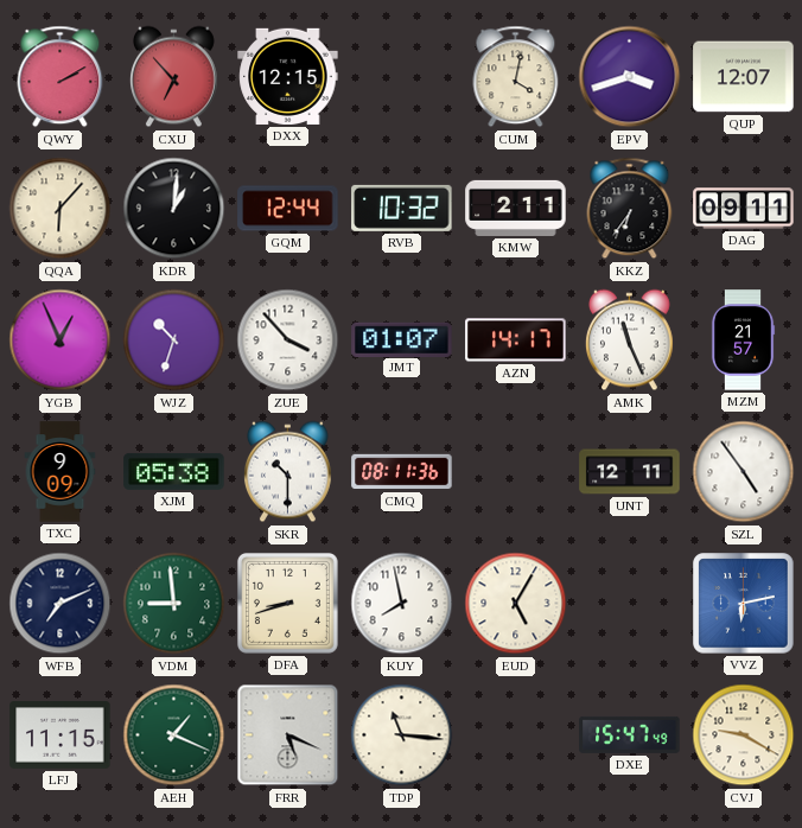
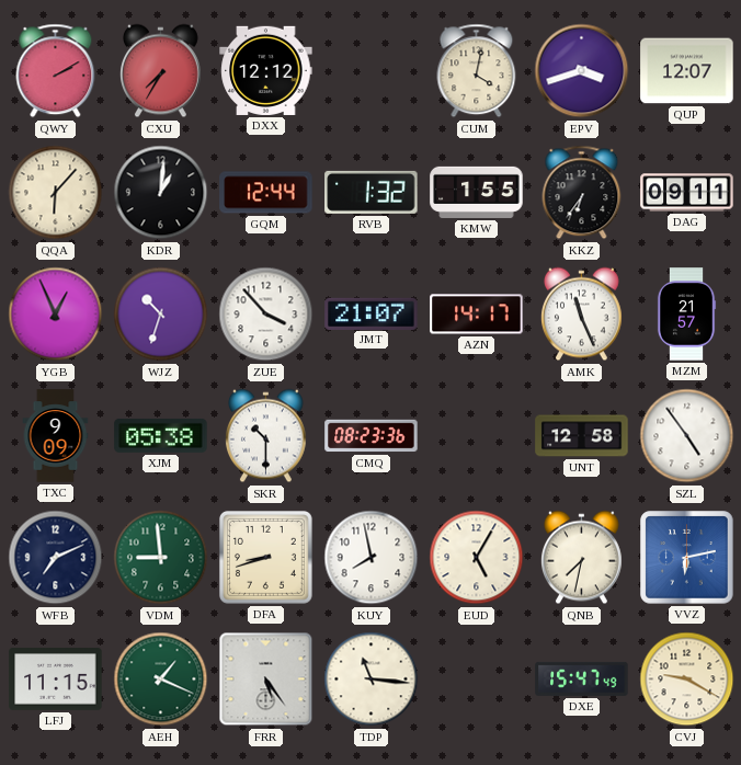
CXU: 6:53 -> 7:35 (160, 71)
DXX: 12:15 -> 12:12 (266, 70)
RVB: 10:32 -> 1:32 (372, 192)
KMW: 2:11 -> 1:55 (477, 192)
JMT: 01:07 -> 21:07 (372, 313)
CMQ: 08:11 -> 08:23 (372, 436)
UNT: 12:11 -> 12:58 (582, 436)
QNB: none -> 7:32 (581, 558)
FRR: 5:19 -> 5:24 (266, 680)
